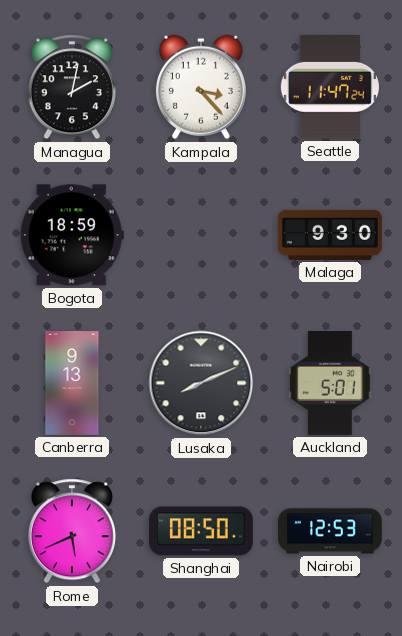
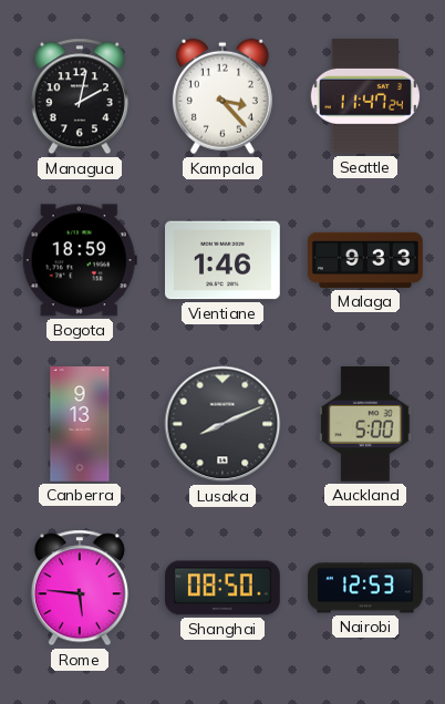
Vientiane: none -> 1:46 (224, 260)
Malaga: 9:30 -> 9:33 (365, 260)
Auckland: 5:01 -> 5:00 (365, 425)
Rome: 5:41 -> 5:46 (80, 588)
